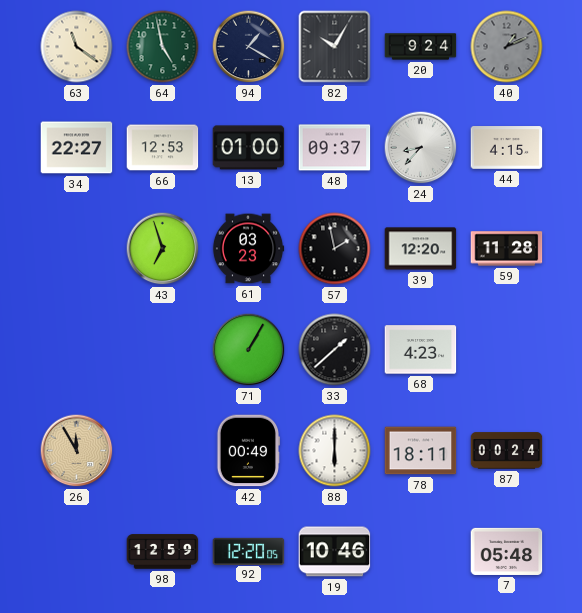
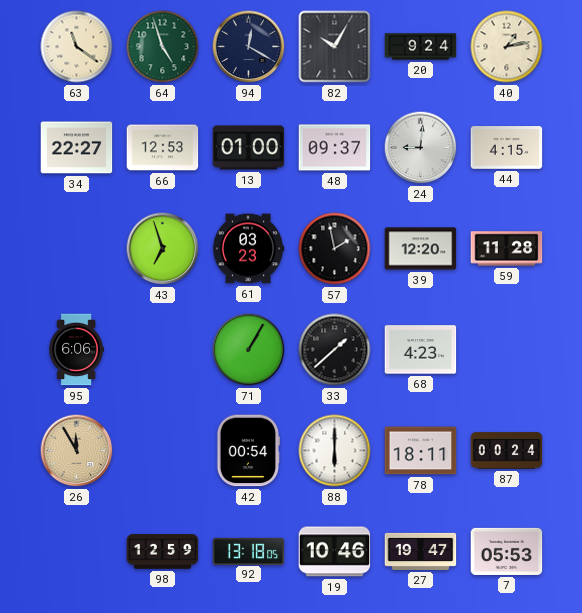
64: 4:58 -> 4:57 (163, 47)
94: 1:20 -> 12:20 (249, 47)
40: 1:11 -> 1:13 (507, 47)
40 dial: grey -> cream (507, 47)
24: 8:37 -> 9:01 (421, 148)
95: none -> 6:06 (76, 350)
42: 00:49 -> 00:54 (247, 451)
92: 12:20 -> 13:18 (249, 551)
27: none -> 19:47 (421, 551)
7: 05:48 -> 05:53 (507, 551)
